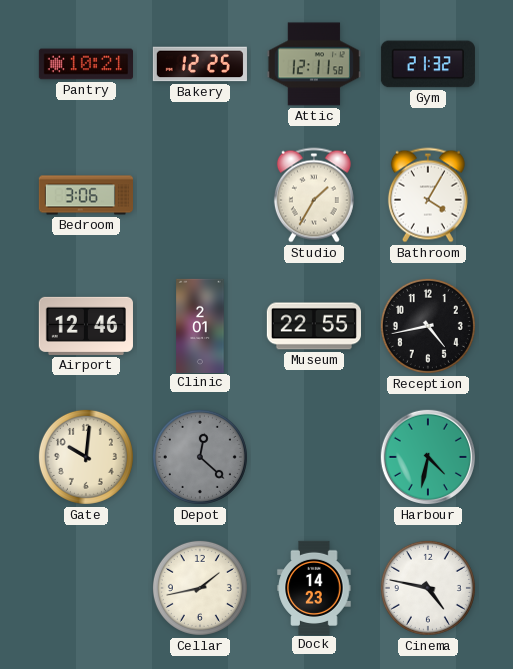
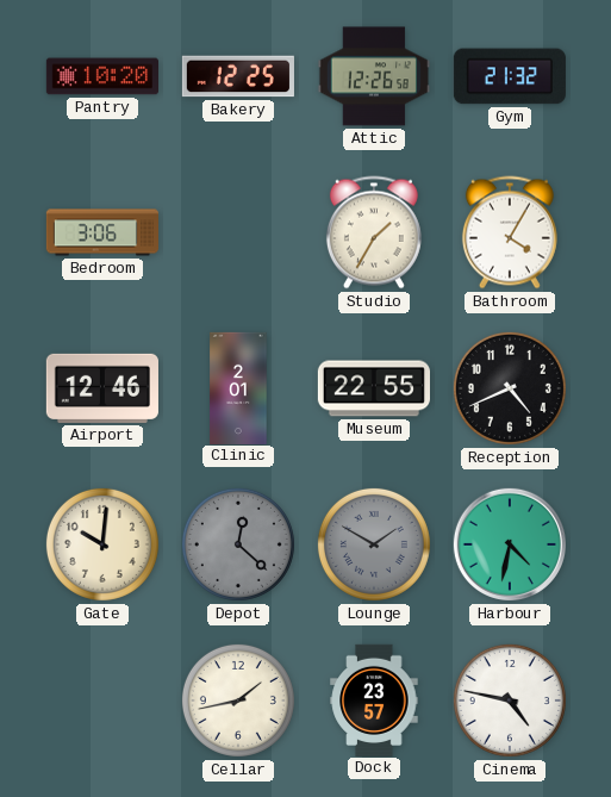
Pantry: 10:21 -> 10:20 (101, 76)
Attic: 12:11 -> 12:26 (374, 76)
Reception: 4:43 -> 4:41 (510, 388)
Lounge: none -> 1:50 (374, 544)
Dock: 14:23 -> 23:57 (374, 699)
